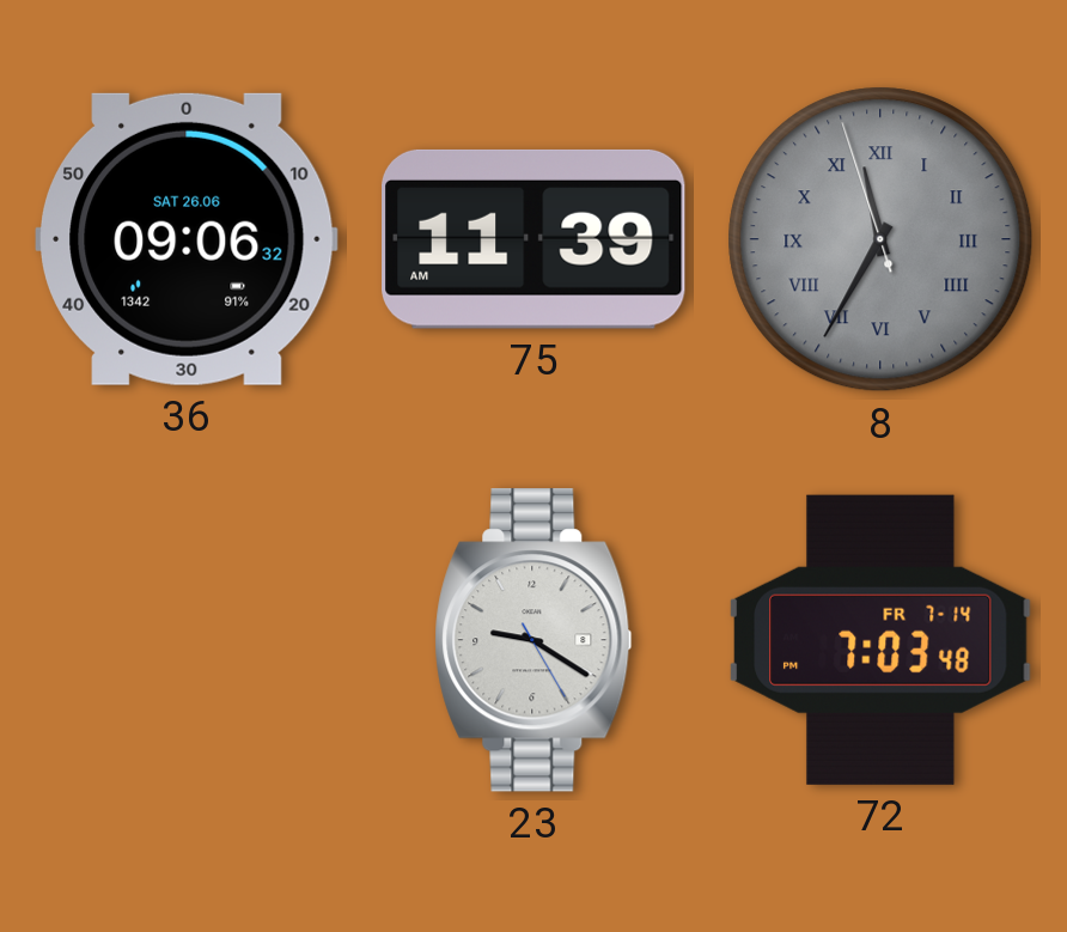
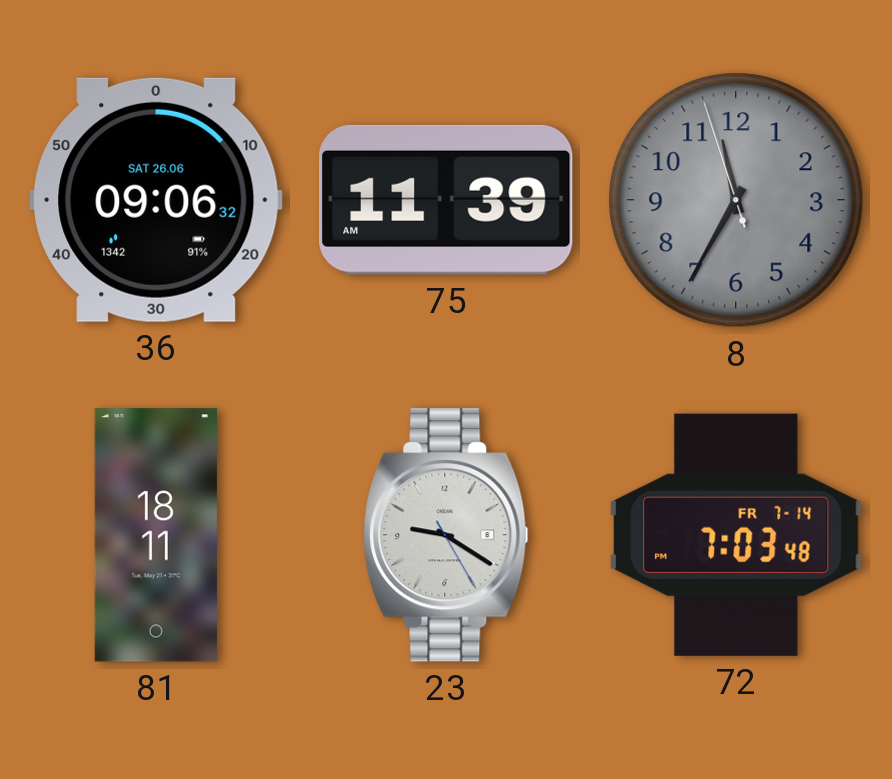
8 numerals: Roman -> Arabic (736, 200)
81: none -> 18:11 (156, 535)
